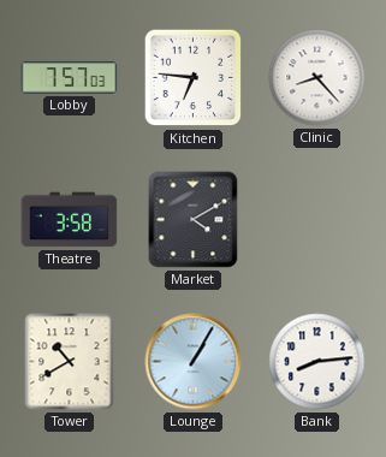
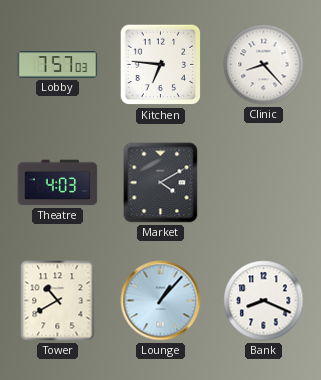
Theatre: 3:58 -> 4:03 (58, 183)
Lounge: 1:05 -> 1:07 (161, 301)
Bank: 8:14 -> 8:19 (264, 301)
